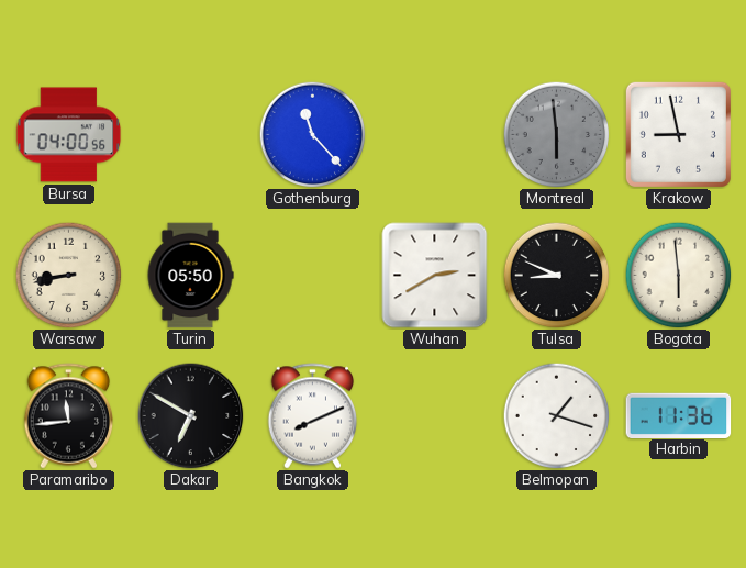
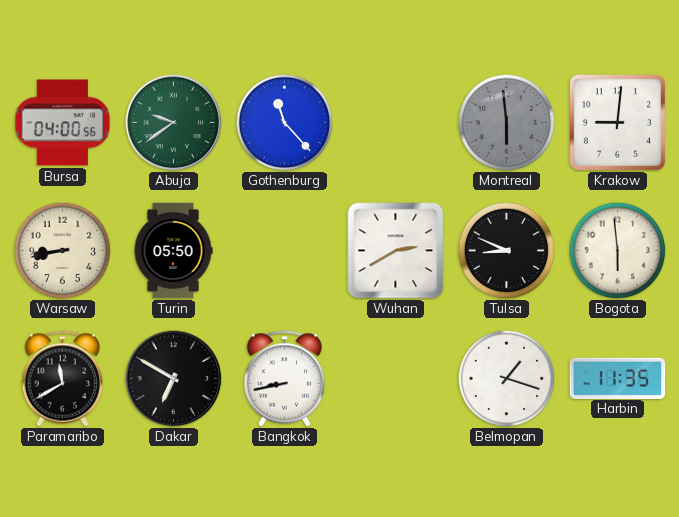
Abuja: none -> 9:39 (174, 123)
Krakow: 8:58 -> 9:01 (617, 122)
Paramaribo: 11:44 -> 11:40 (63, 379)
Bangkok: 8:11 -> 8:43 (285, 379)
Harbin: 11:36 -> 11:35 (618, 378)
